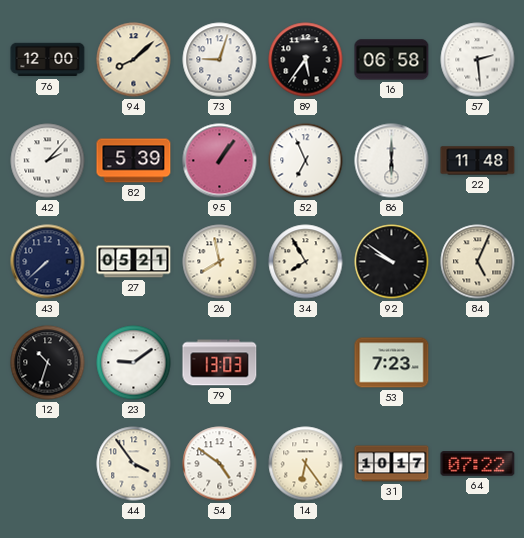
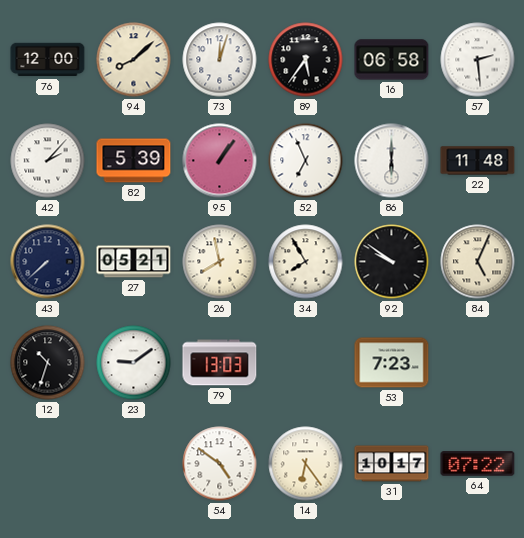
73: 9:03 -> 12:03 (220, 60)
44: 3:54 -> none (134, 464)
